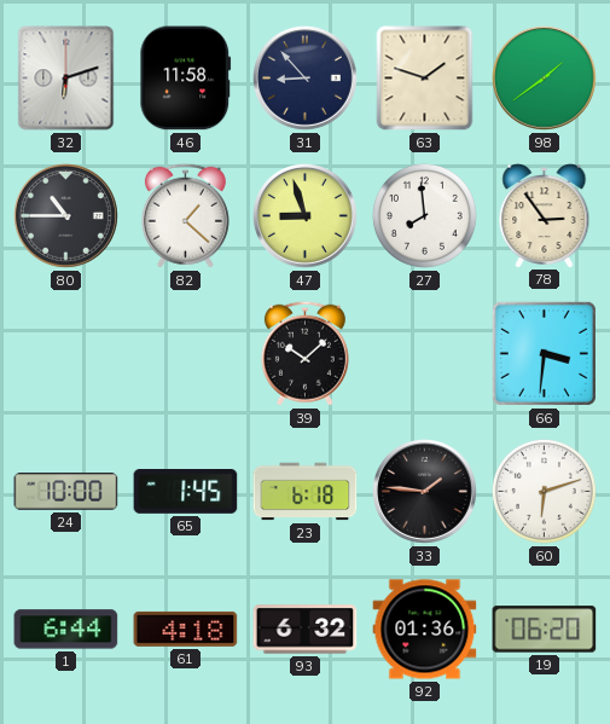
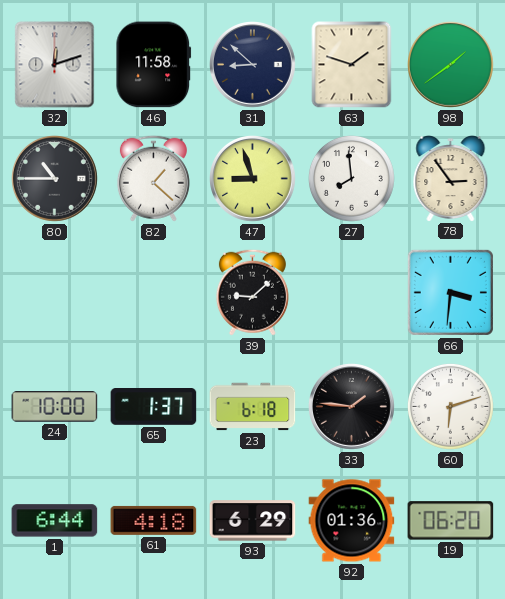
32: 6:12 -> 12:12 (55, 65)
31: 8:53 -> 8:52 (253, 65)
39: 10:08 -> 9:08 (252, 292)
65: 1:45 -> 1:37 (154, 407)
93: 6:32 -> 6:29 (253, 521)
